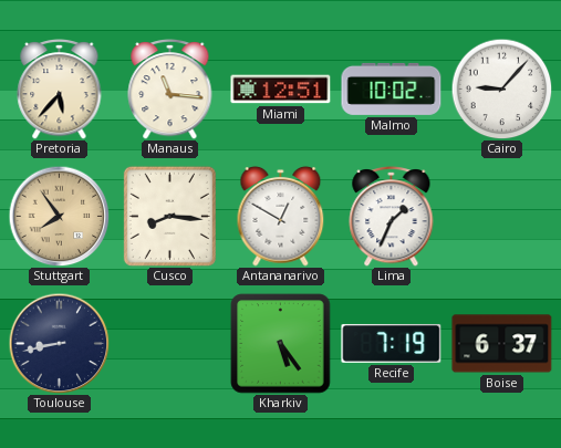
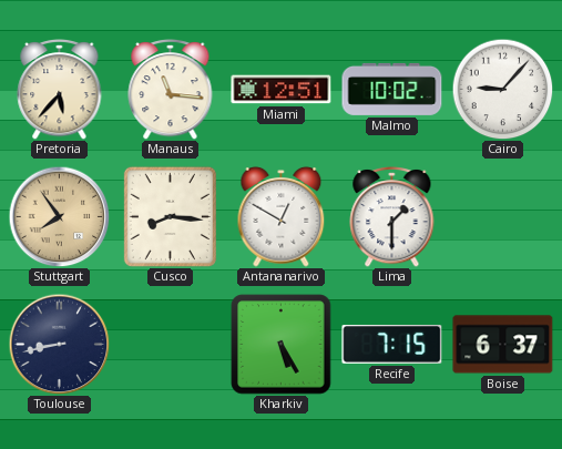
Lima: 1:34 -> 1:30 (392, 217)
Kharkiv: 5:24 -> 5:25 (282, 345)
Recife: 7:19 -> 7:15 (392, 344)
